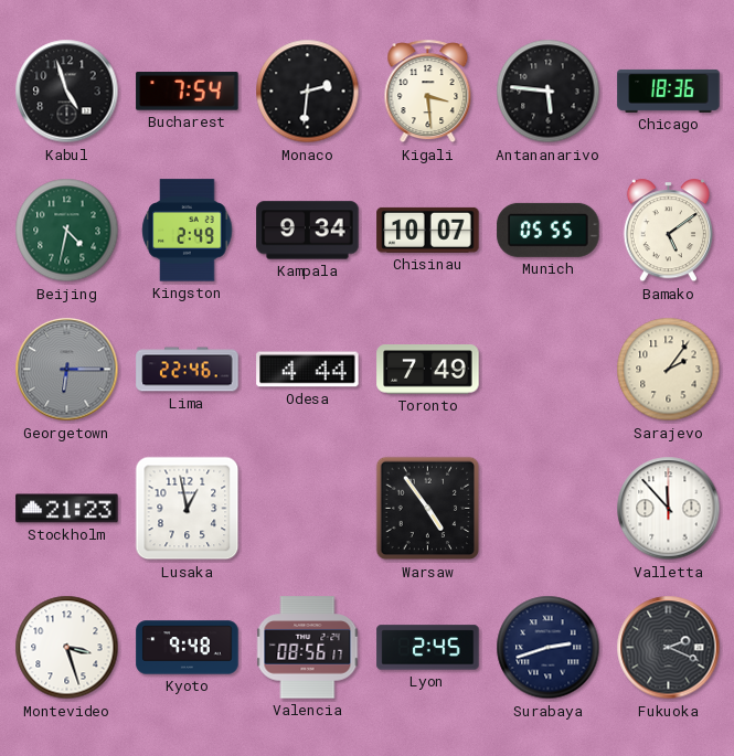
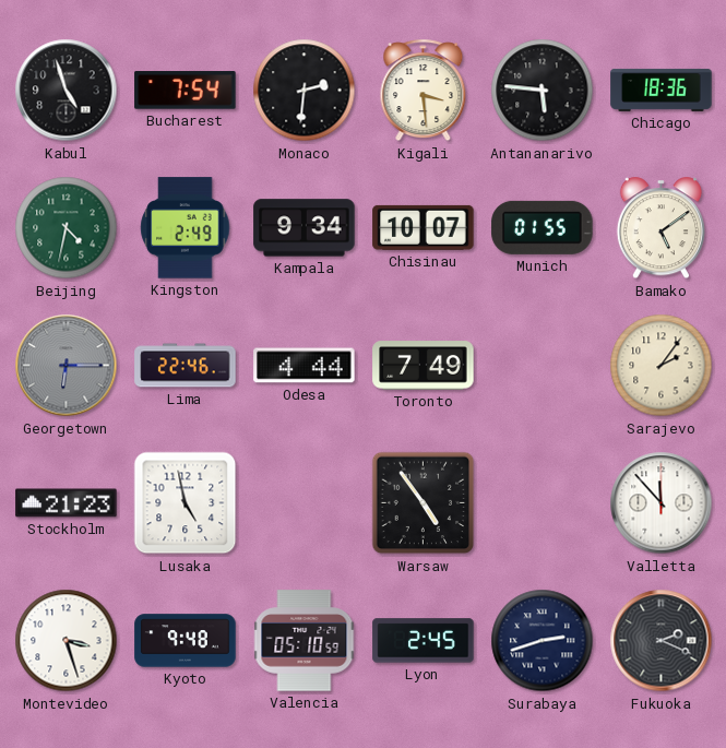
Munich: 05:55 -> 01:55 (543, 227)
Lusaka: 12:58 -> 4:58 (186, 503)
Valencia: 08:56 -> 05:10 (305, 641)
